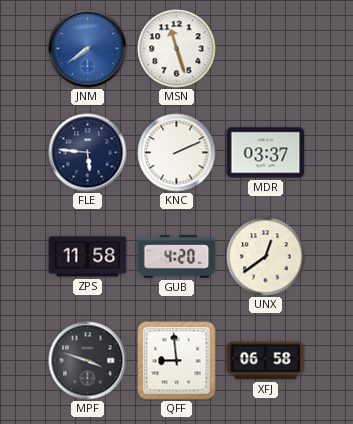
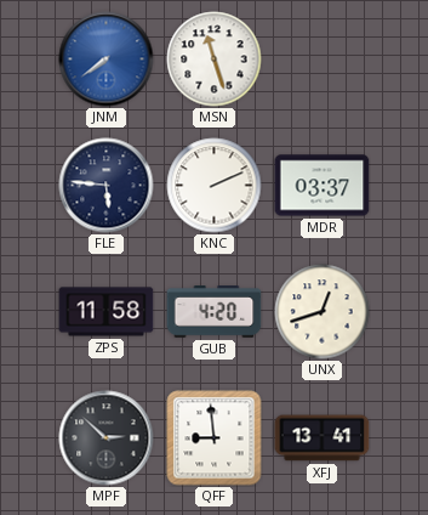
UNX: 12:39 -> 12:42 (323, 312)
MPF: 3:48 -> 2:52 (107, 438)
XFJ: 06:58 -> 13:41 (323, 438)
